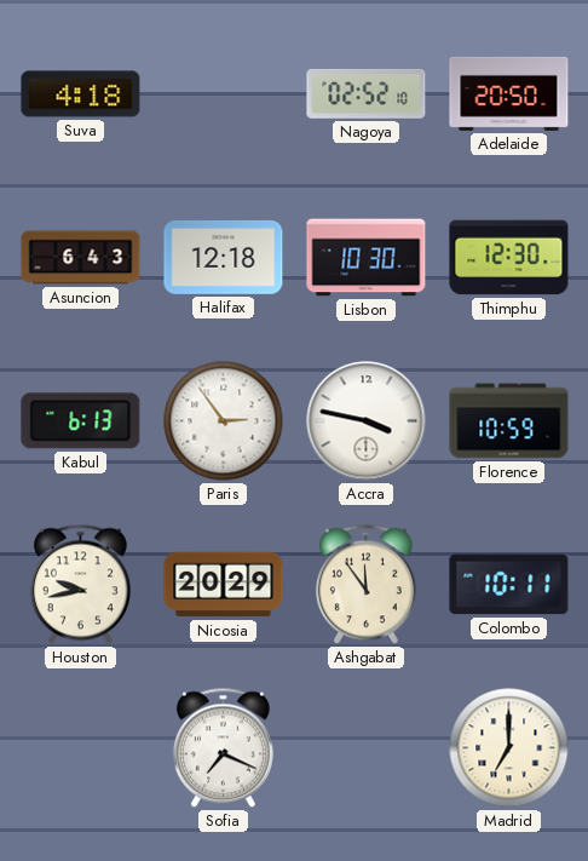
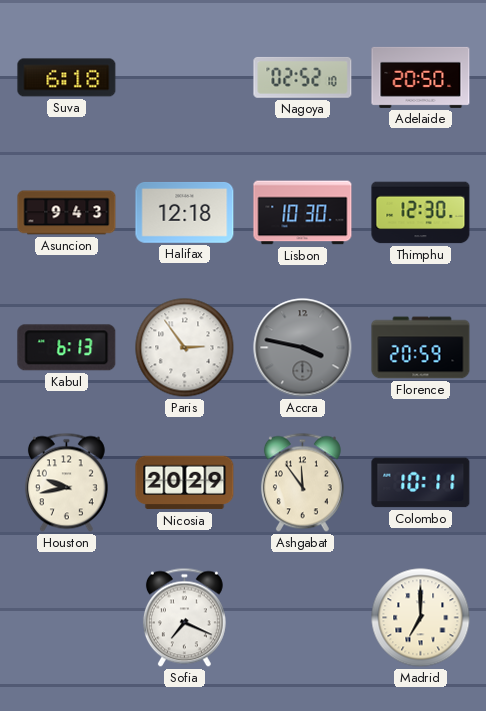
Suva: 4:18 -> 6:18 (67, 78)
Asuncion: 6:43 -> 9:43 (67, 213)
Accra dial: white -> grey (303, 348)
Florence: 10:59 -> 20:59 (421, 348)
